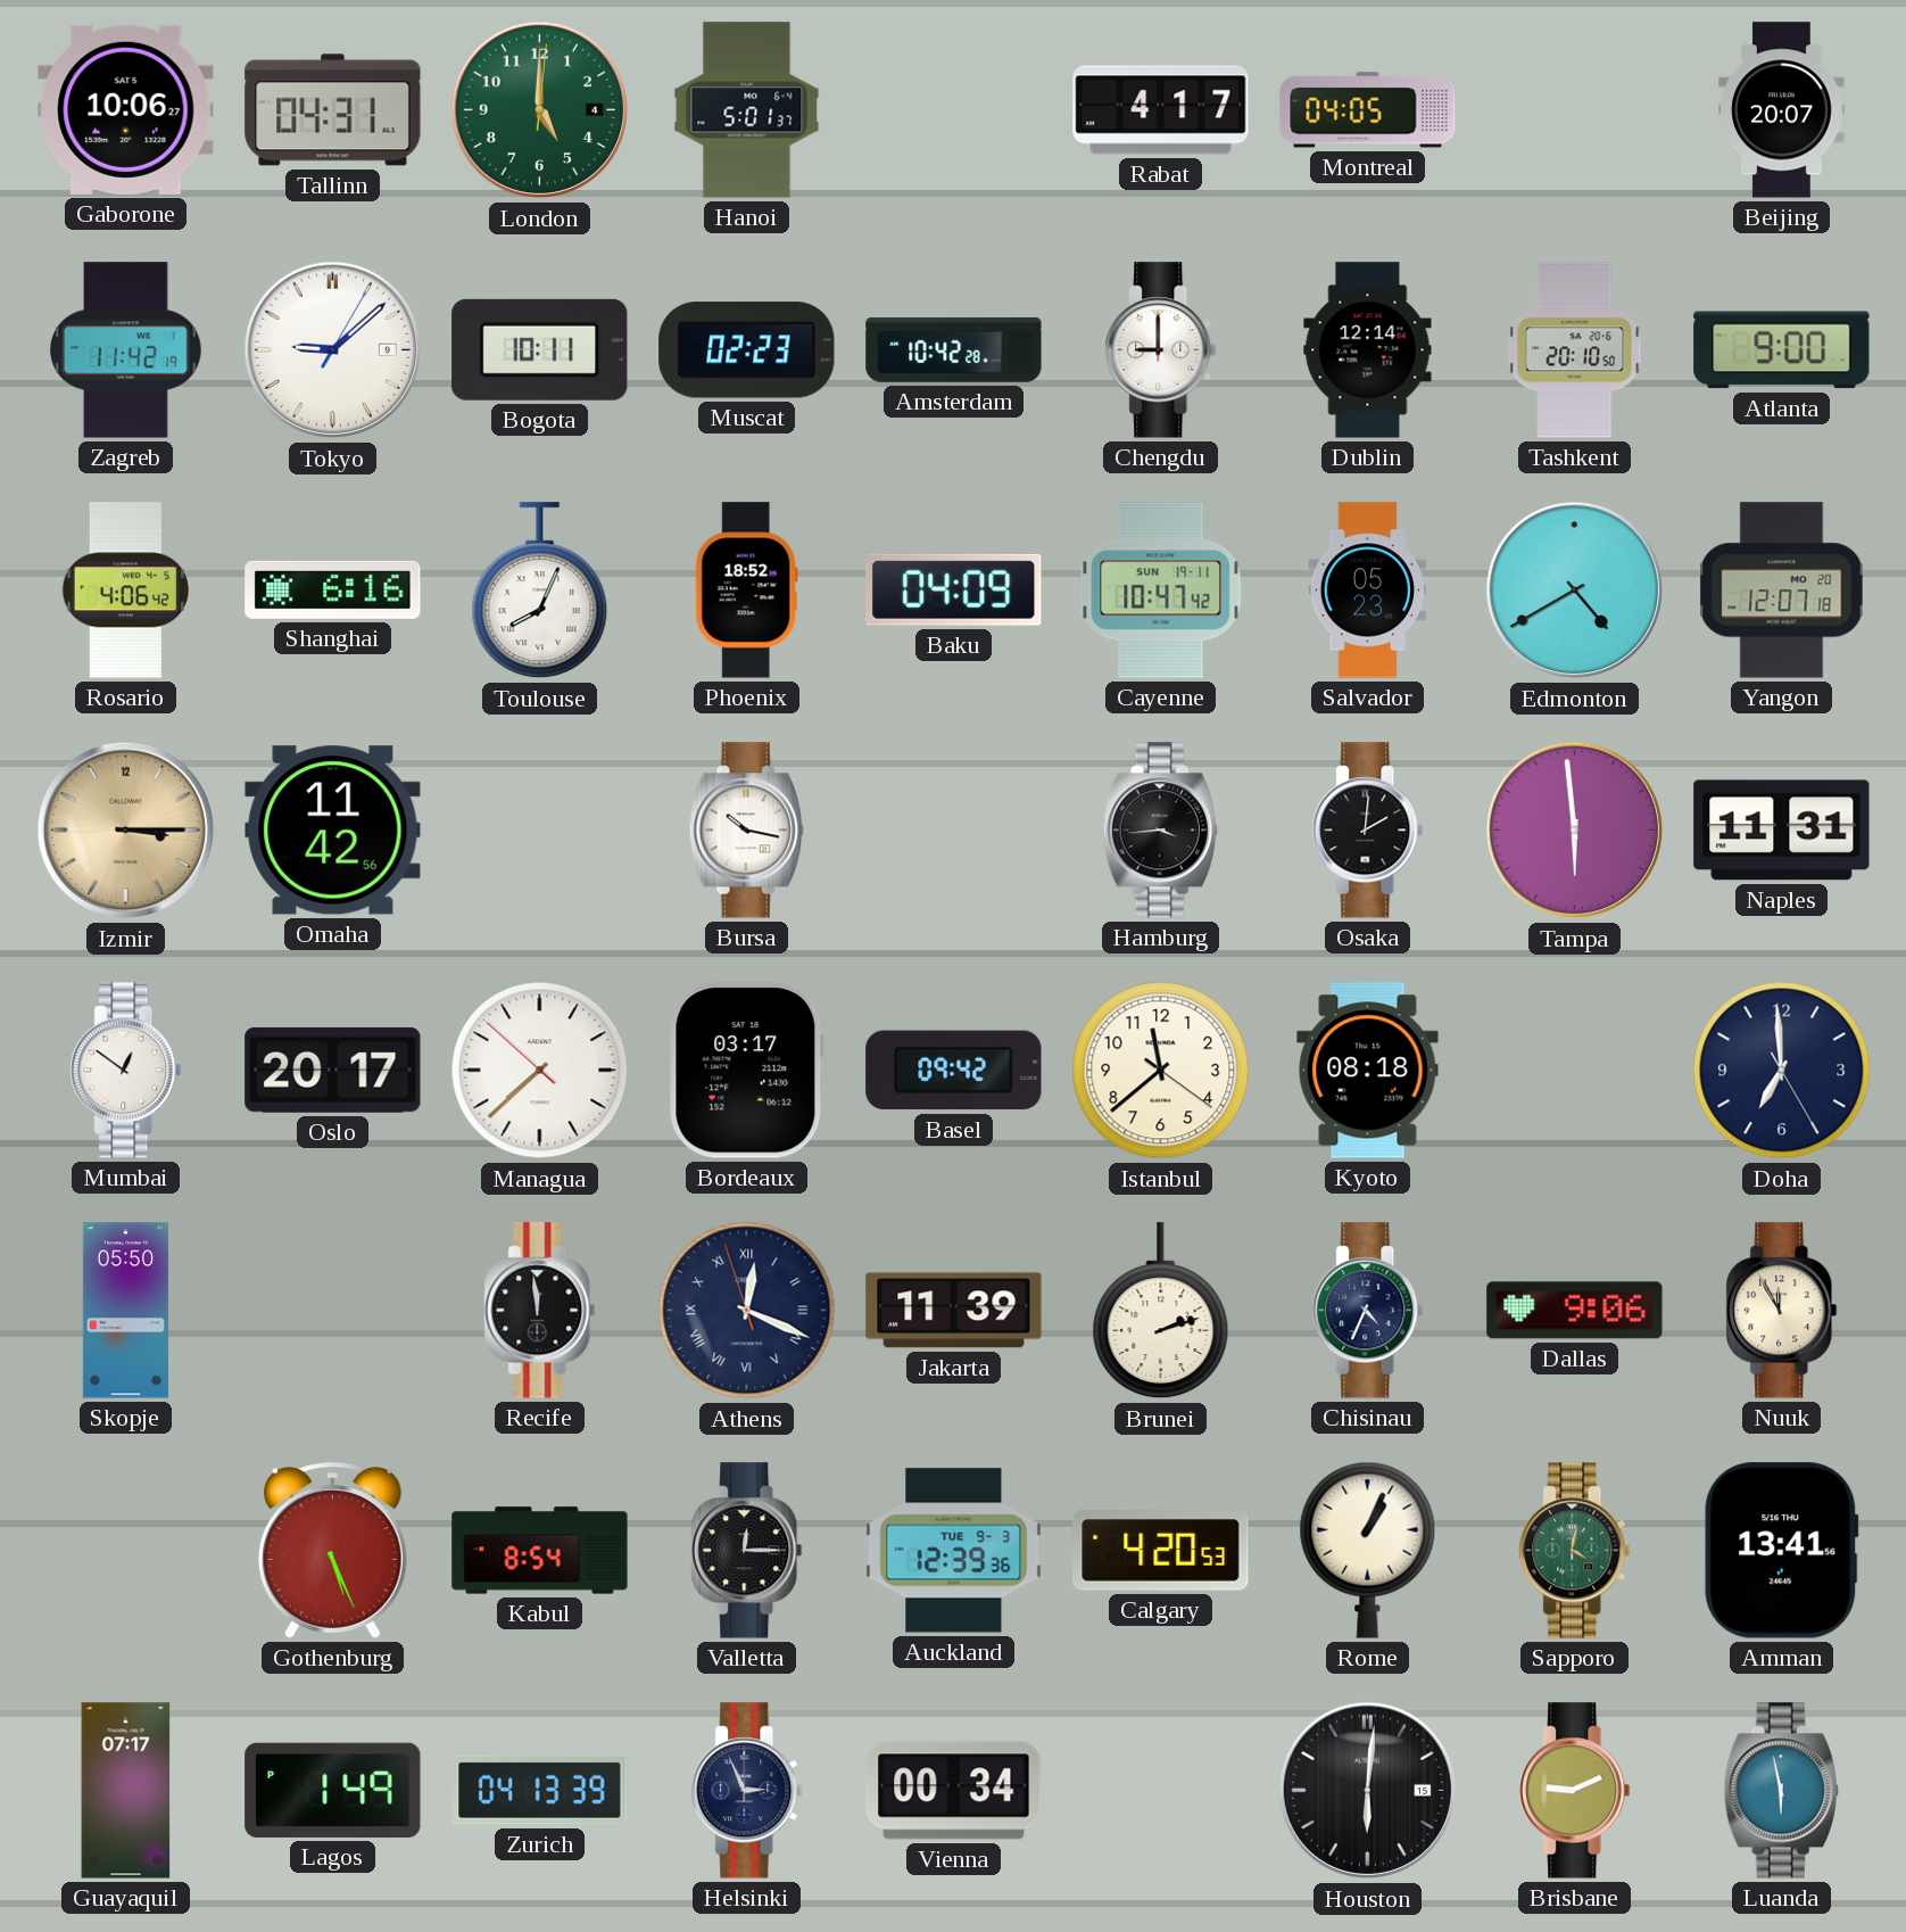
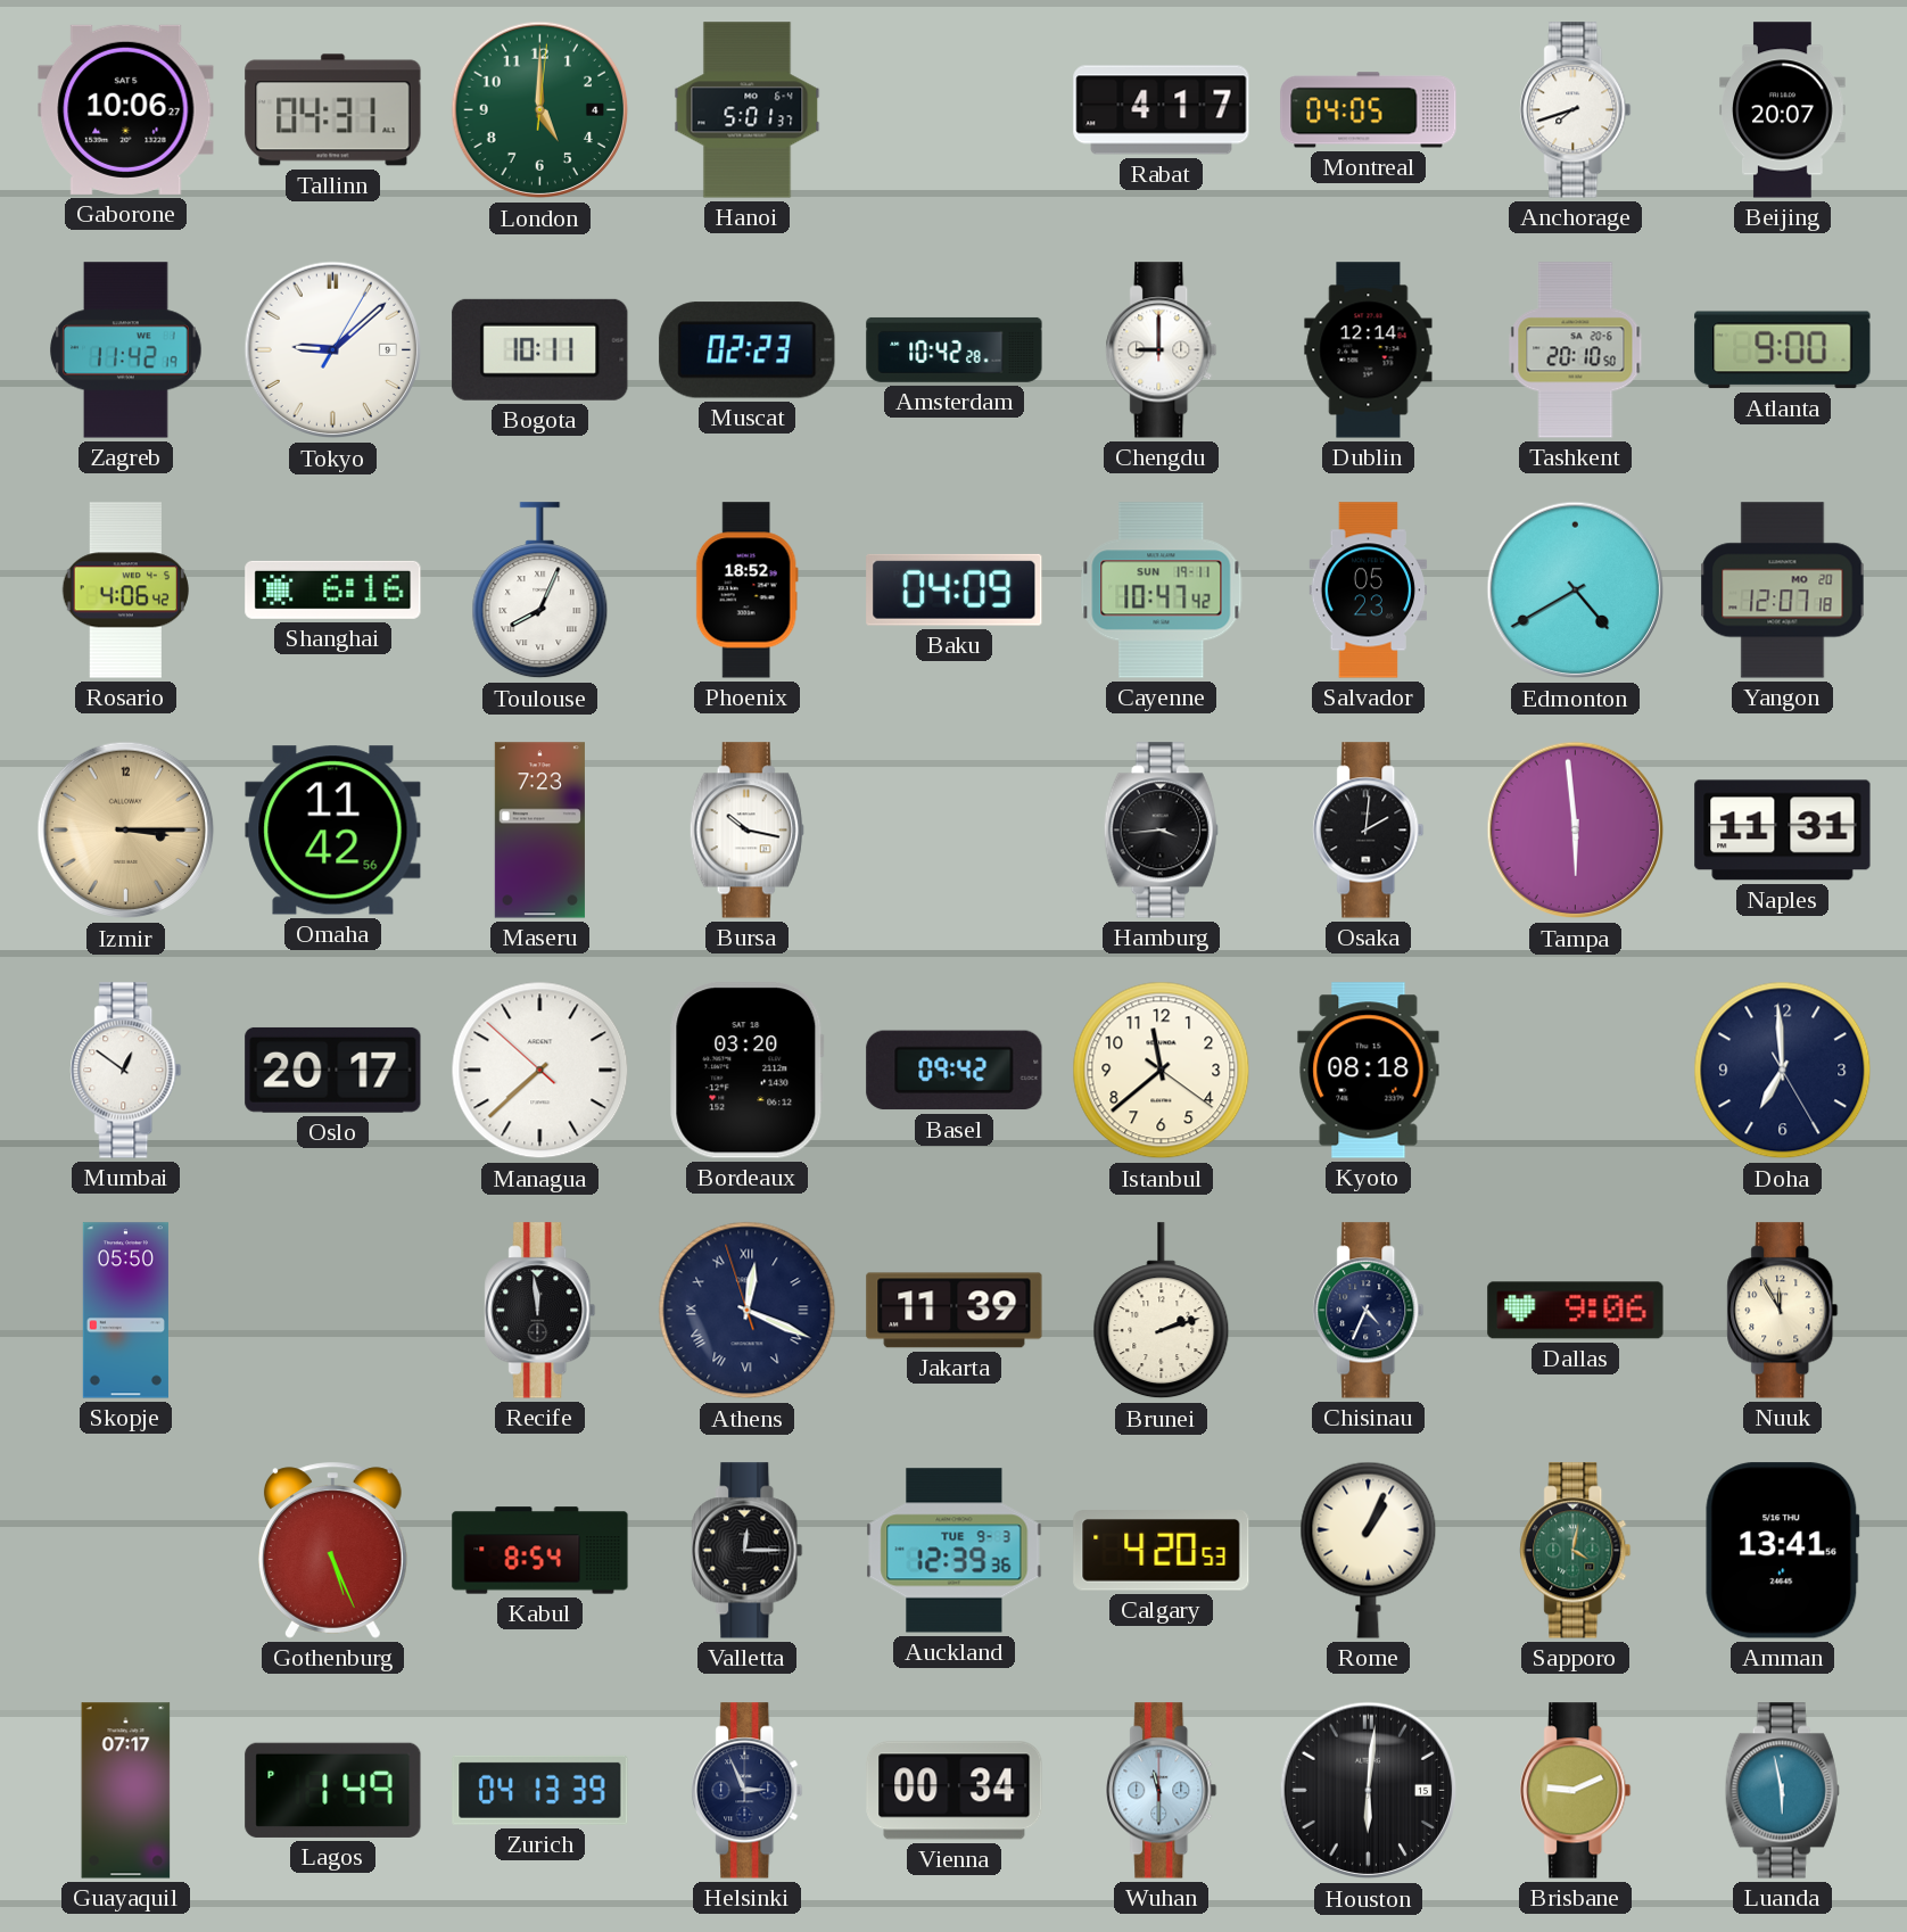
Anchorage: none -> 7:42 (1576, 110)
Maseru: none -> 7:23 (539, 831)
Bordeaux: 03:17 -> 03:20 (748, 1071)
Wuhan: none -> 11:30 (1162, 1791)
